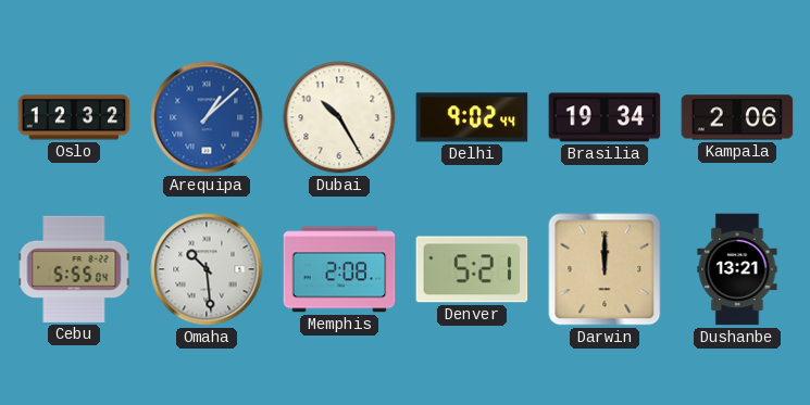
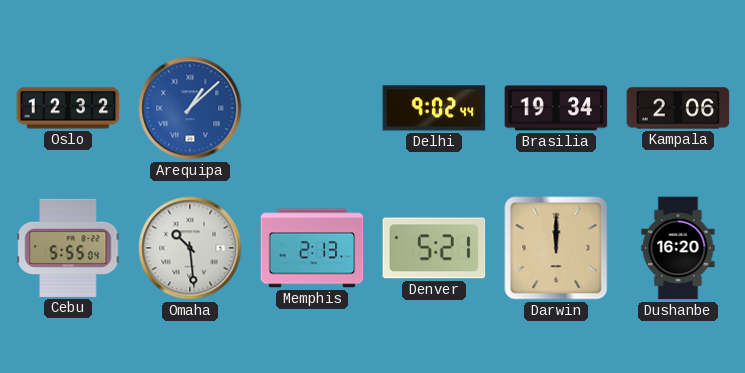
Dubai: 10:25 -> none (339, 117)
Memphis: 2:08 -> 2:13 (312, 248)
Dushanbe: 13:21 -> 16:20 (678, 248)
